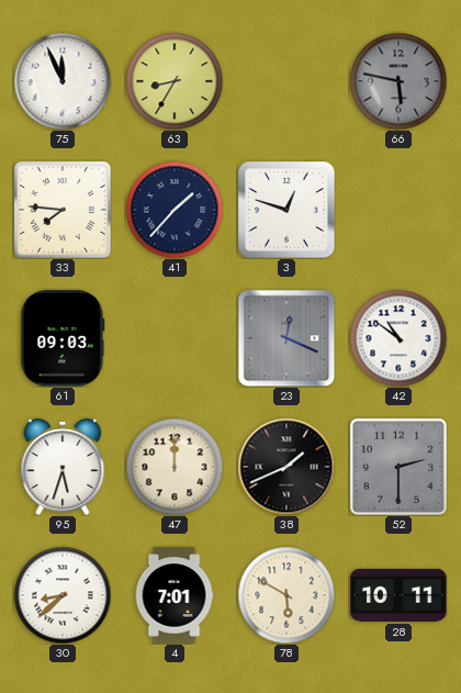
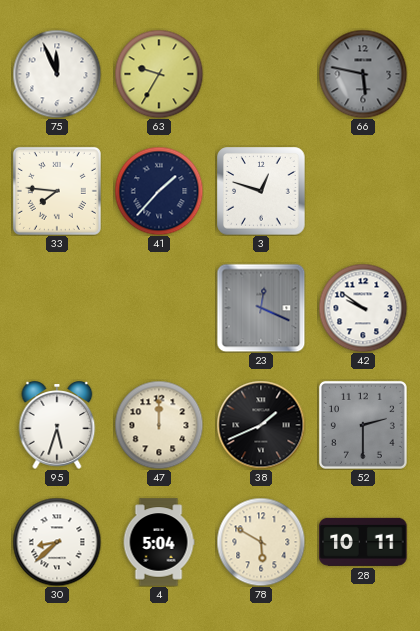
63: 8:35 -> 9:35 (159, 74)
61: 09:03 -> none (63, 338)
42: 10:51 -> 9:51 (363, 308)
4: 7:01 -> 5:04 (159, 542)
